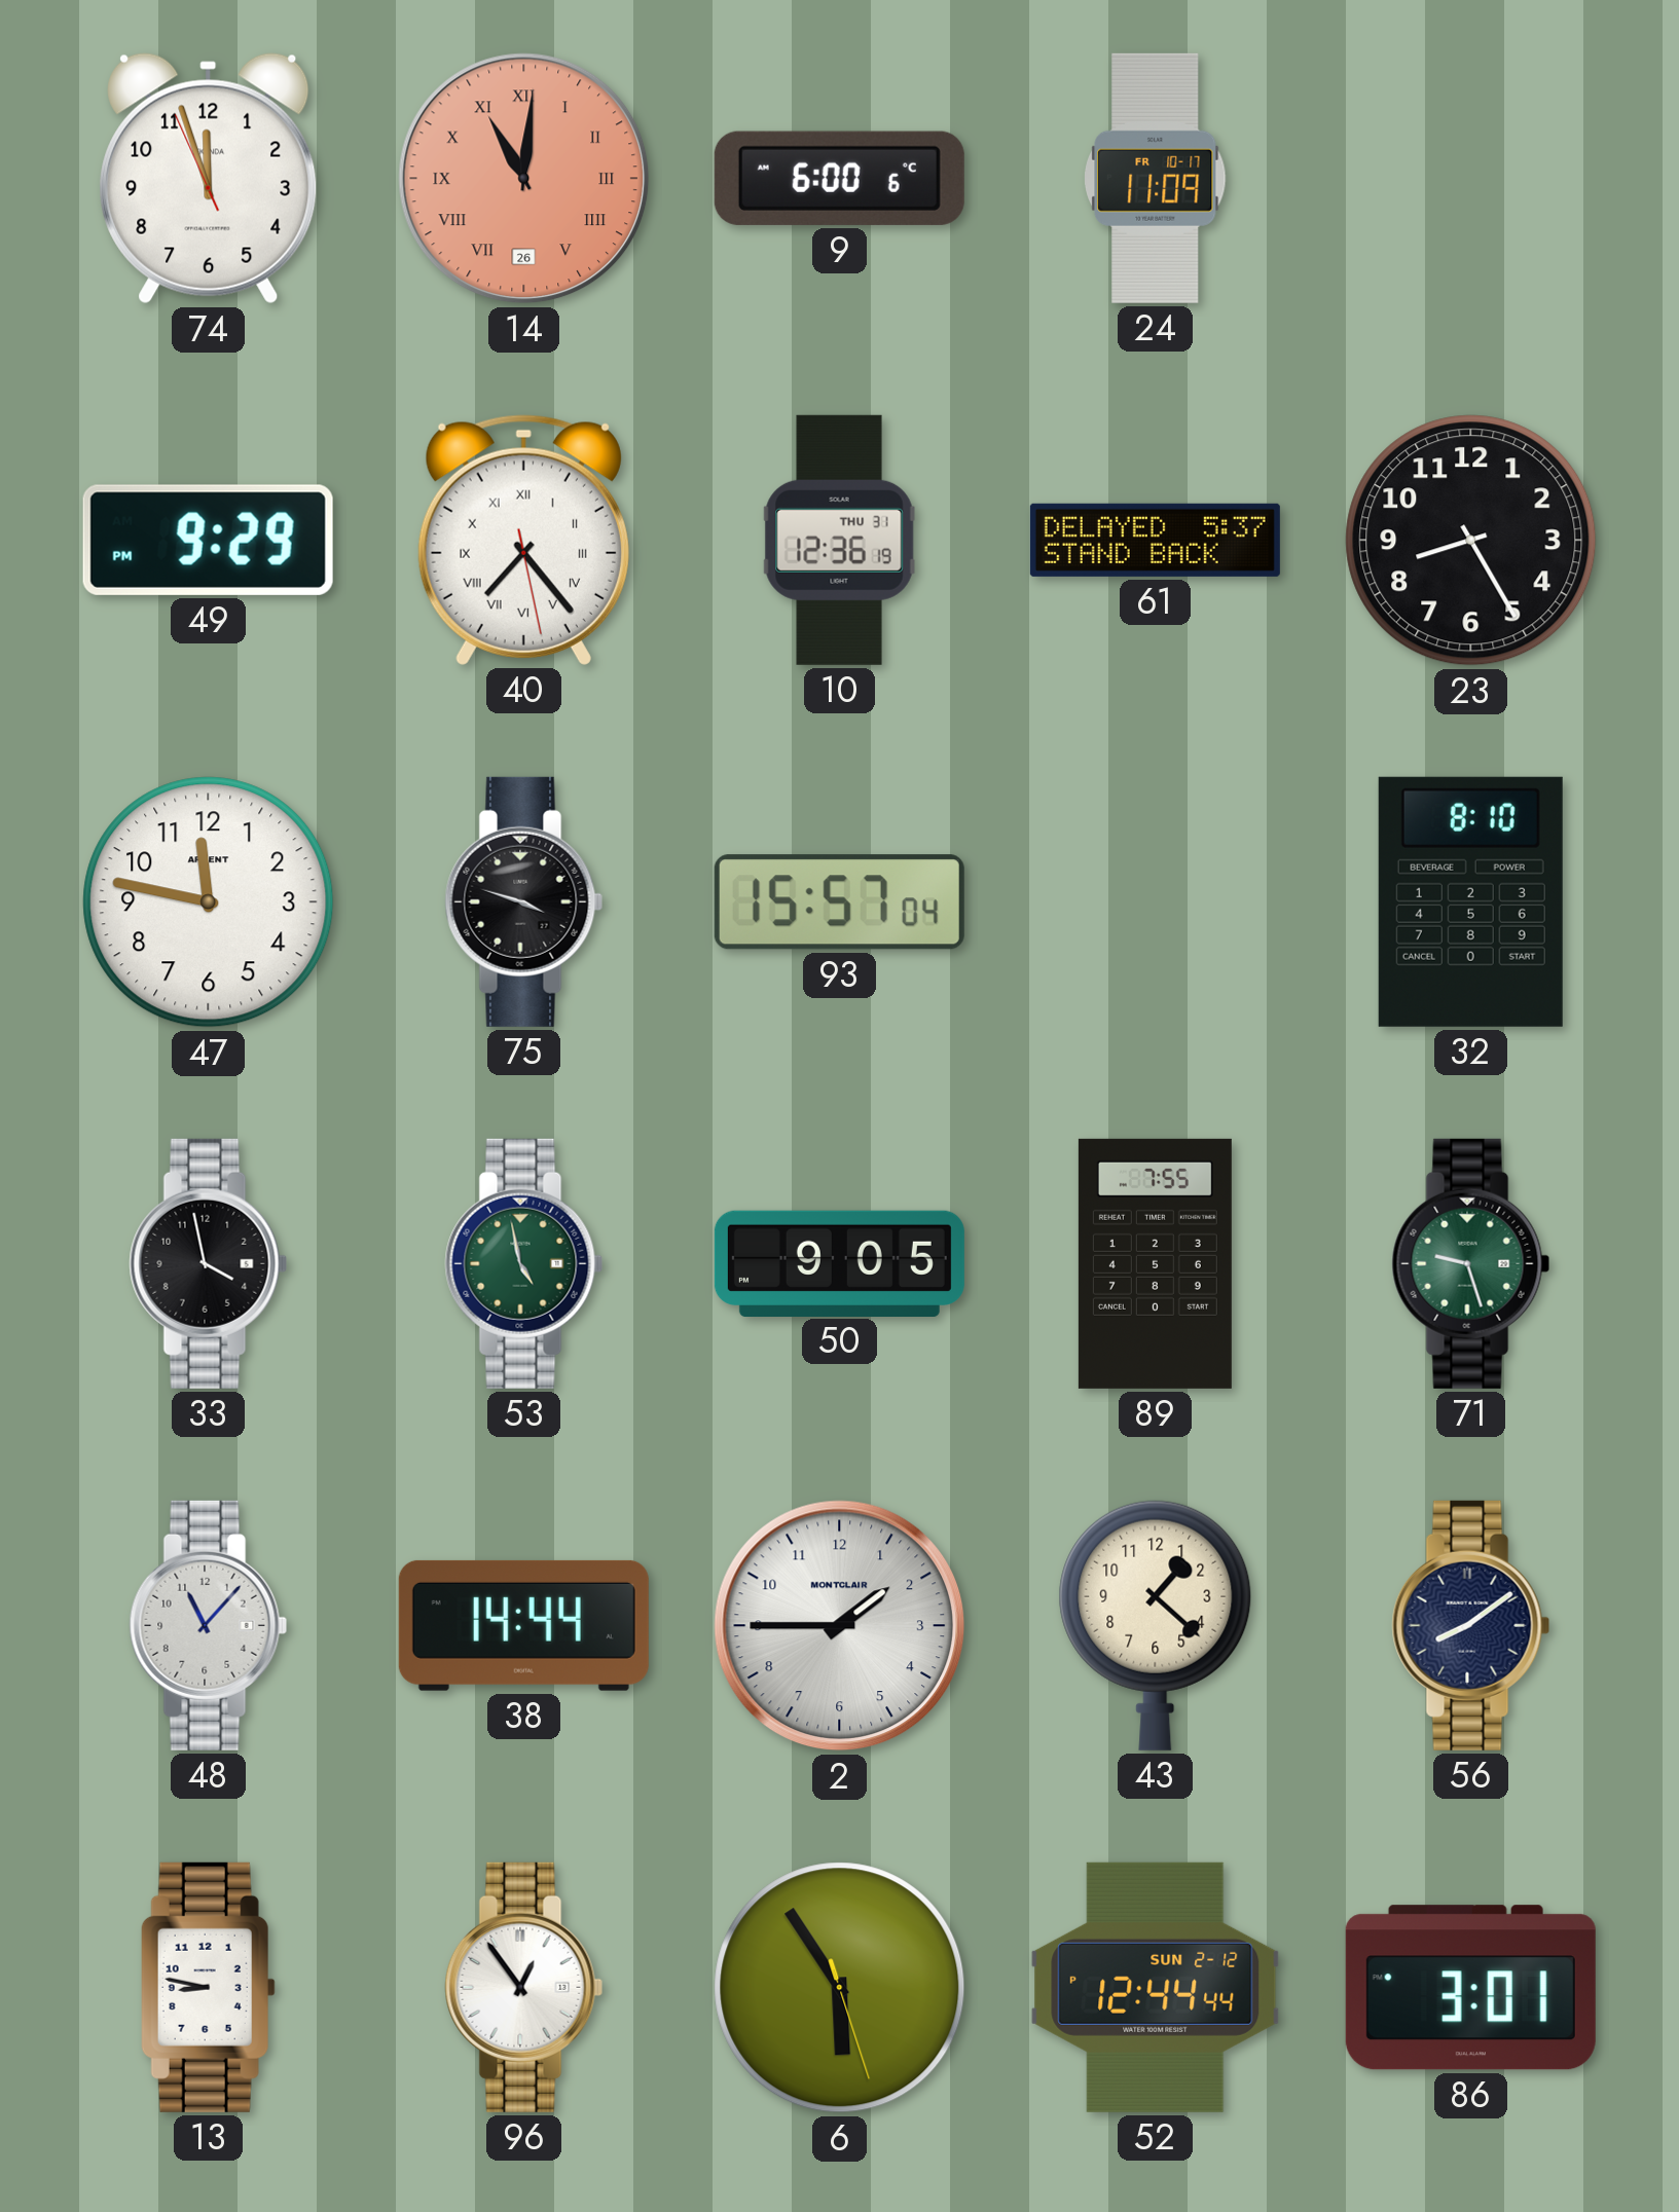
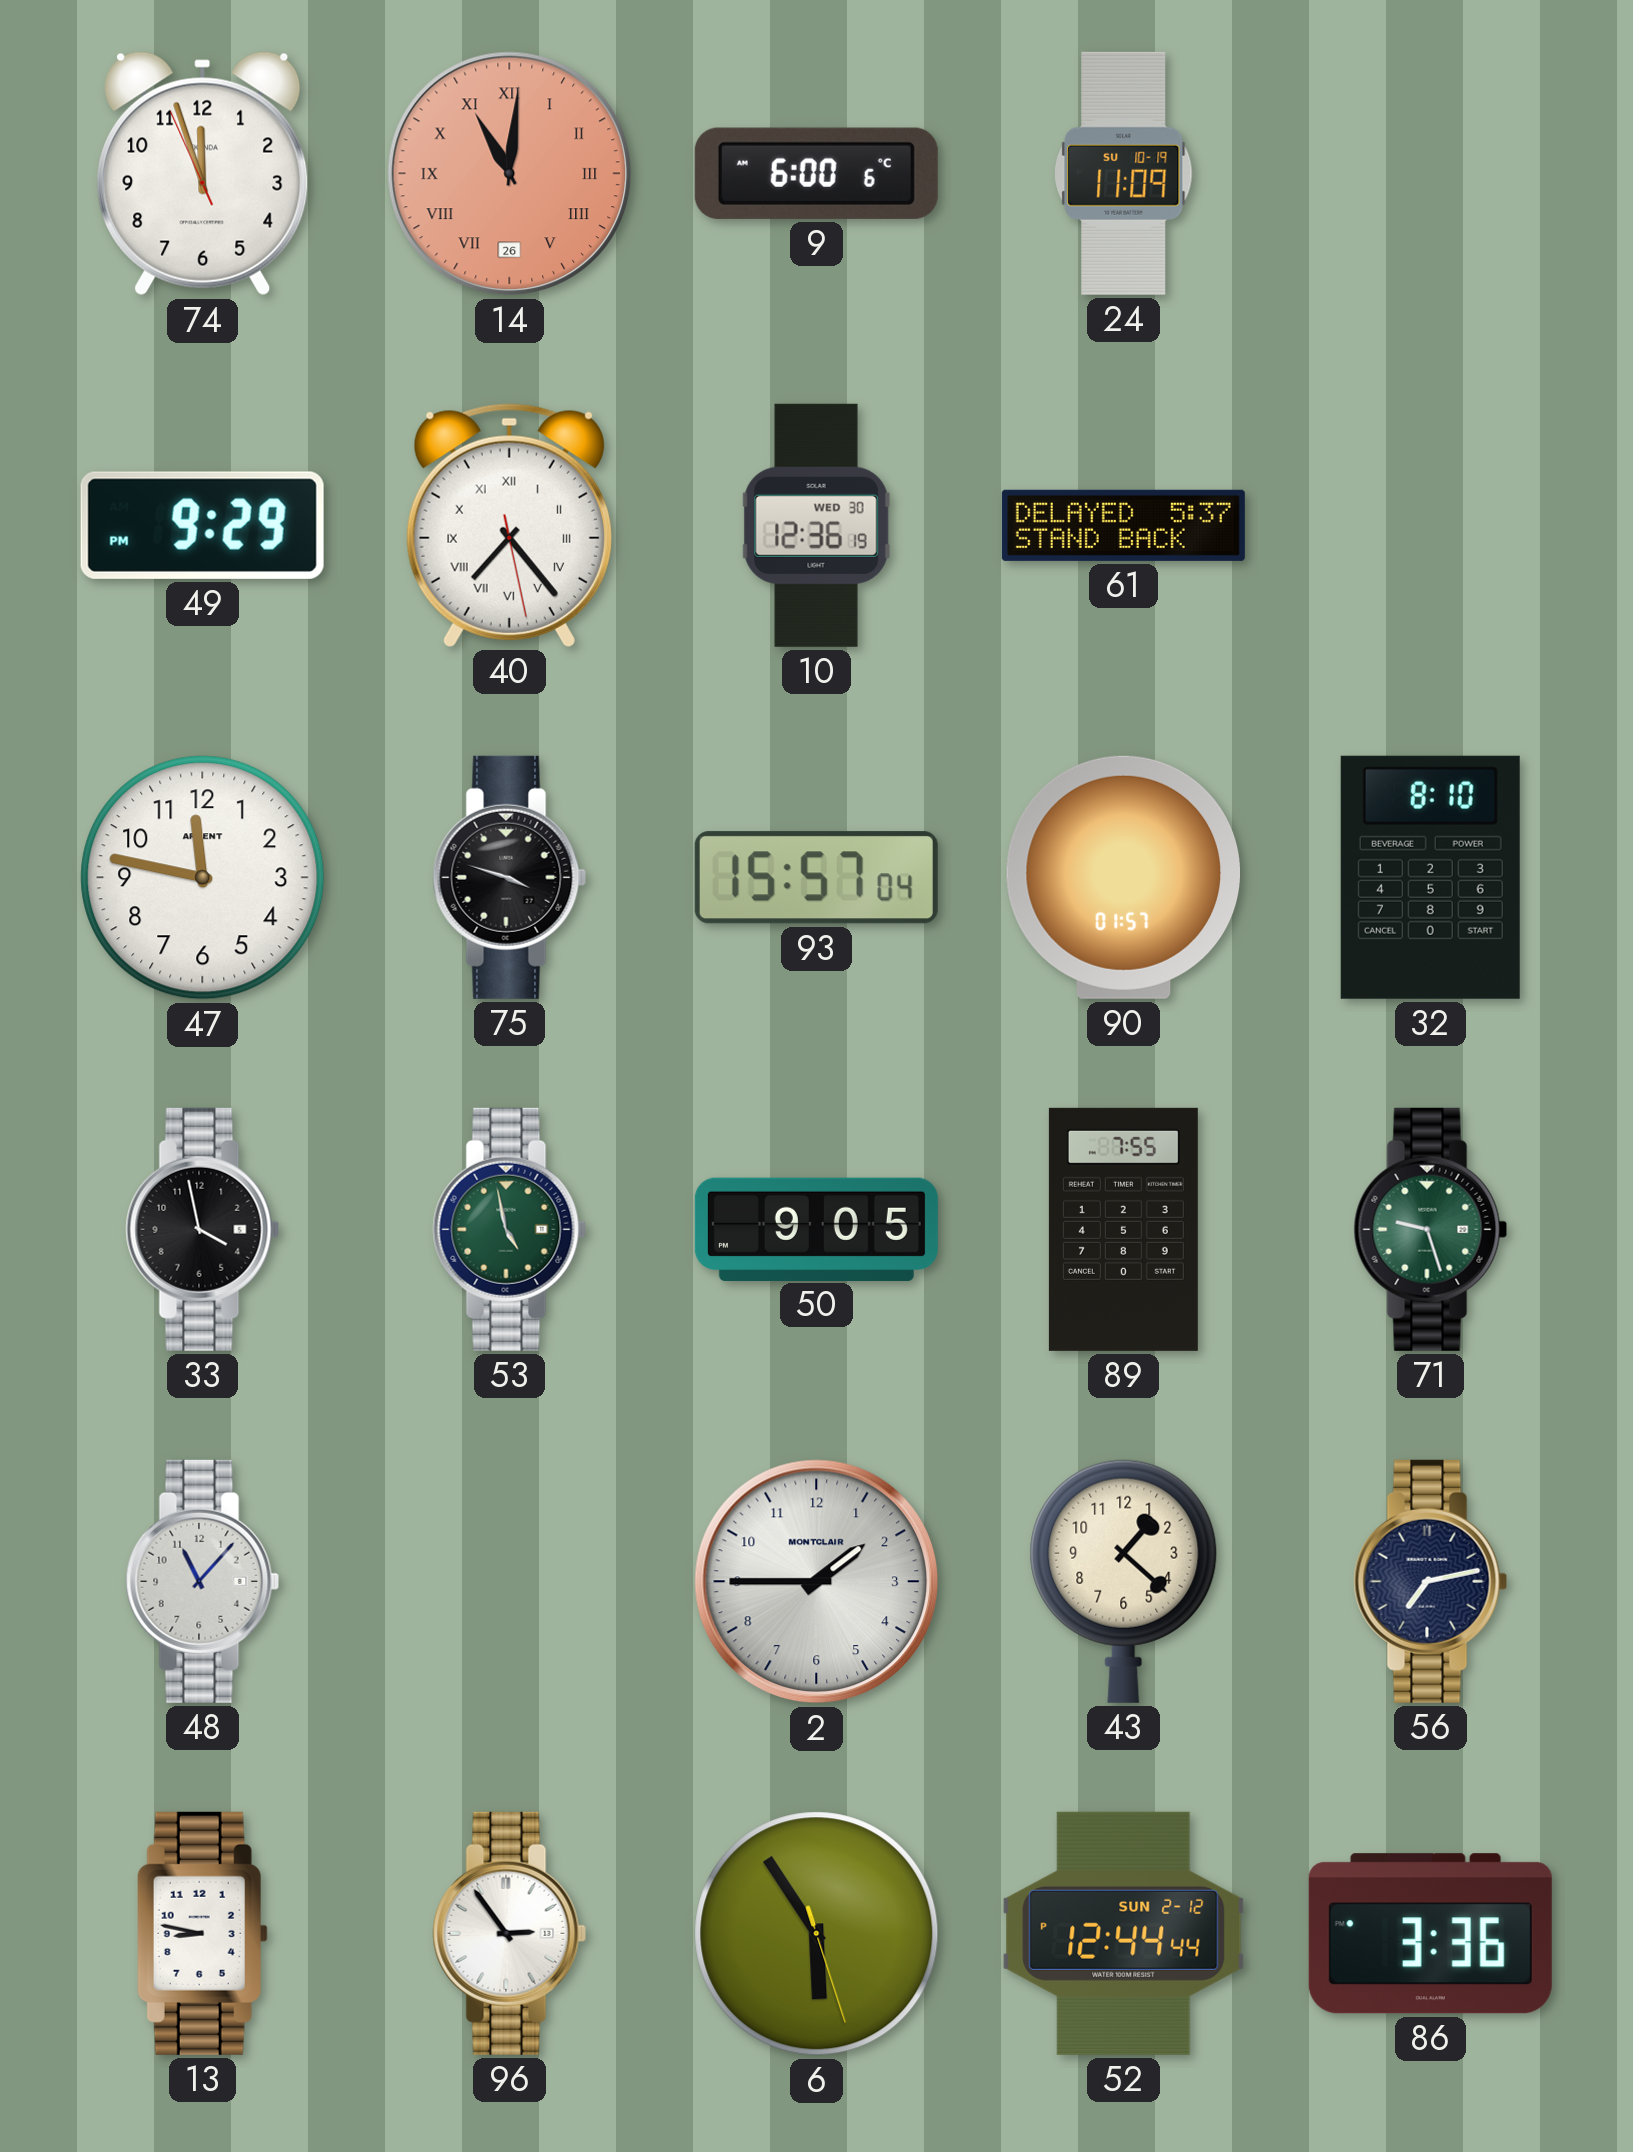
24 date: FR 10-17 -> SU 10-19 (1124, 173)
10 date: THU 31 -> WED 30 (817, 525)
23: 8:25 -> none (1471, 541)
90: none -> 01:57 (1123, 877)
38: 14:44 -> none (523, 1625)
56: 8:09 -> 7:13 (1431, 1581)
96: 12:54 -> 2:54 (510, 1933)
86: 3:01 -> 3:36 (1430, 1934)
